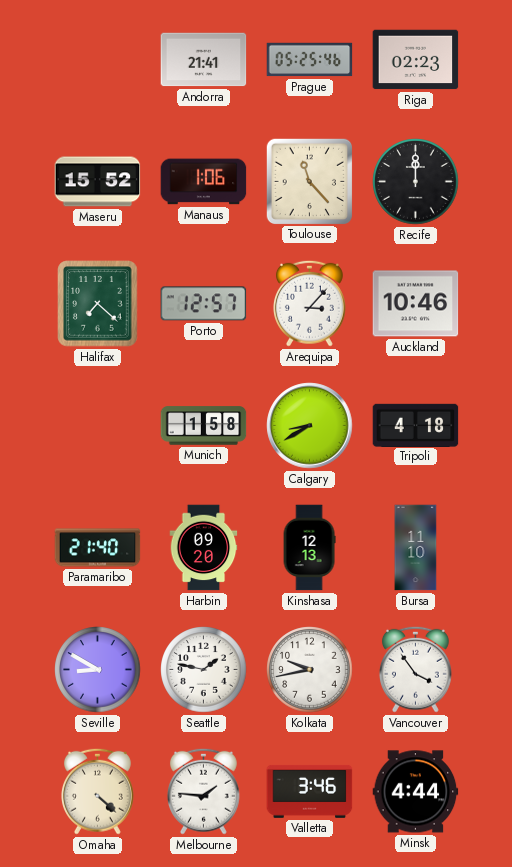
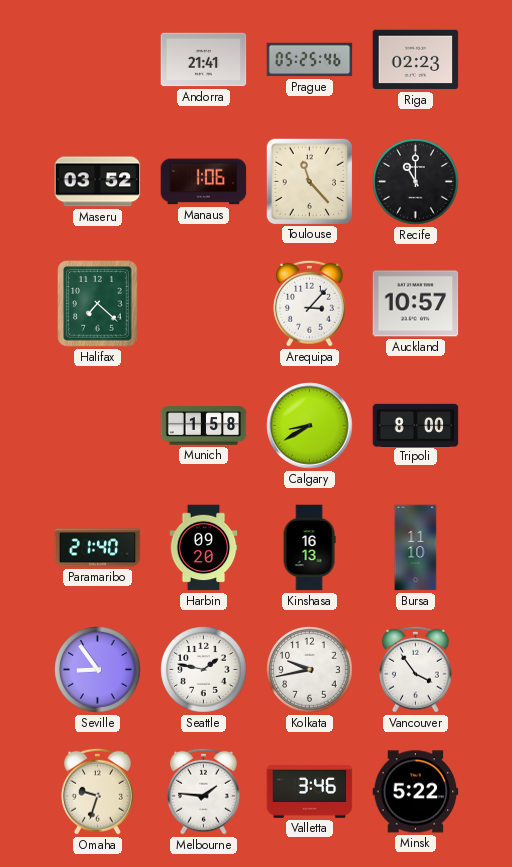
Maseru: 15:52 -> 03:52 (98, 182)
Recife: 12:00 -> 11:00 (416, 182)
Porto: 12:57 -> none (204, 304)
Auckland: 10:46 -> 10:57 (416, 304)
Tripoli: 4:18 -> 8:00 (416, 425)
Kinshasa: 12:13 -> 16:13 (309, 548)
Seville: 8:50 -> 8:54 (98, 670)
Omaha: 4:22 -> 9:33 (97, 791)
Minsk: 4:44 -> 5:22 (416, 792)
